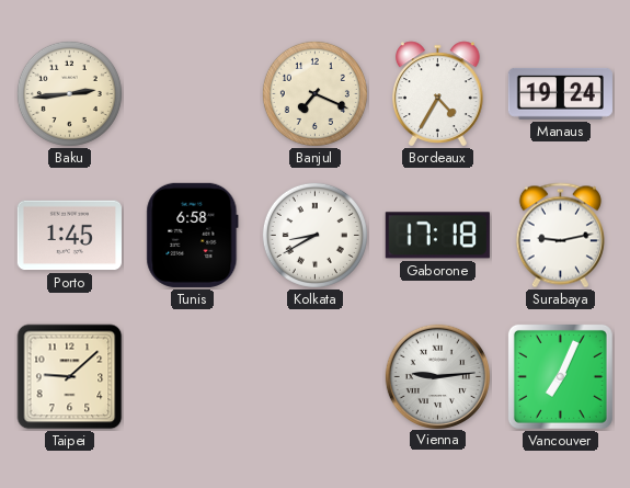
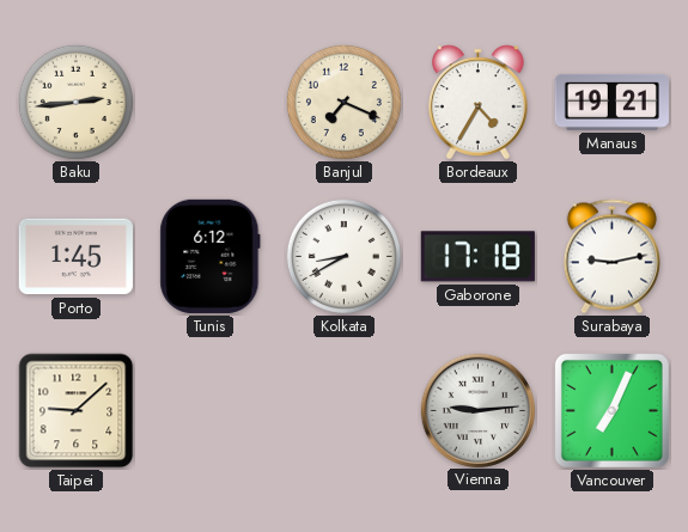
Manaus: 19:24 -> 19:21 (611, 102)
Tunis: 6:58 -> 6:12 (211, 256)
